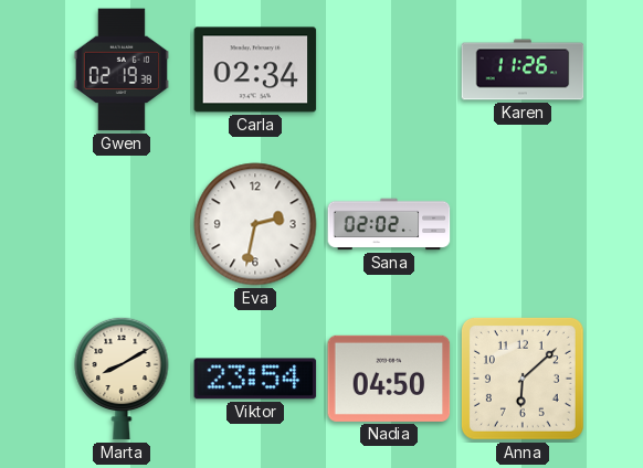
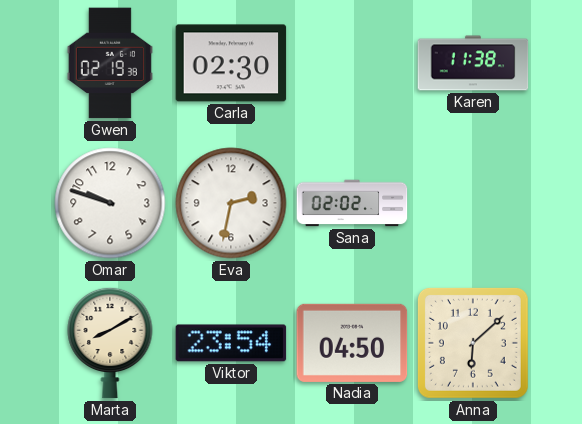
Carla: 02:34 -> 02:30 (231, 63)
Karen: 11:26 -> 11:38 (473, 63)
Omar: none -> 9:48 (110, 203)
